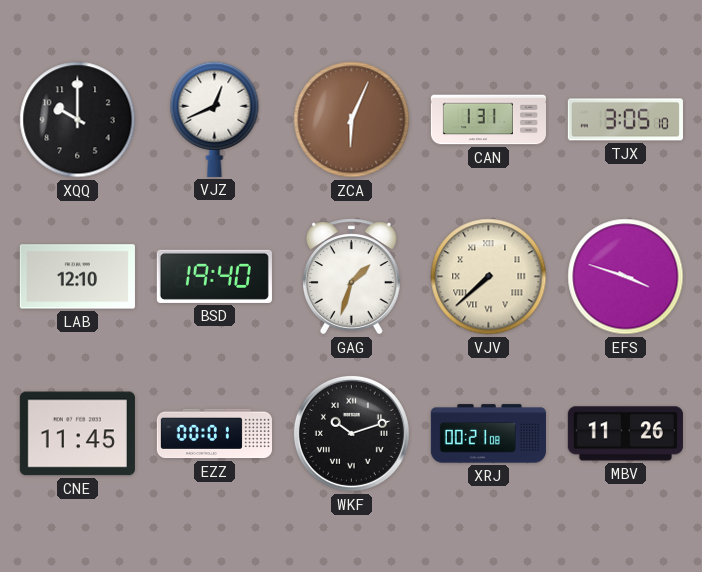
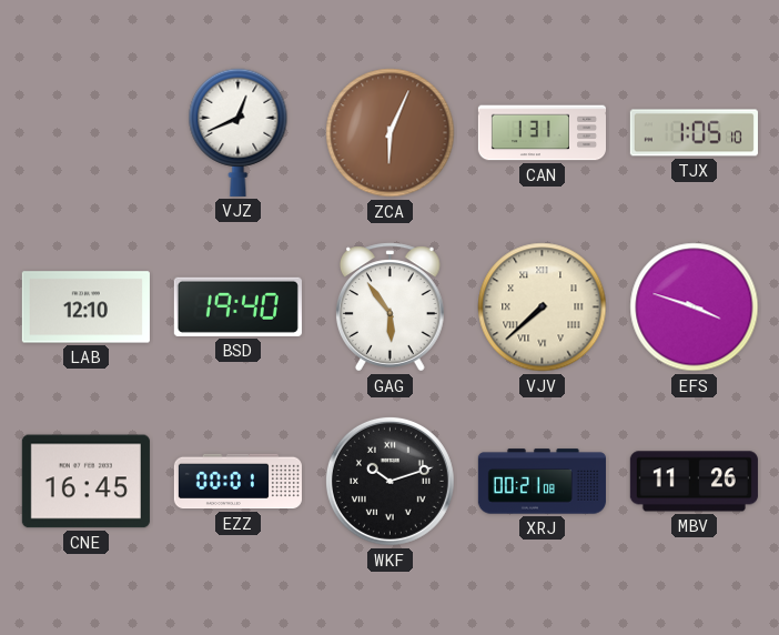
XQQ: 10:00 -> none (78, 120)
TJX: 3:05 -> 1:05 (694, 133)
GAG: 1:33 -> 5:54 (389, 308)
CNE: 11:45 -> 16:45 (85, 482)
